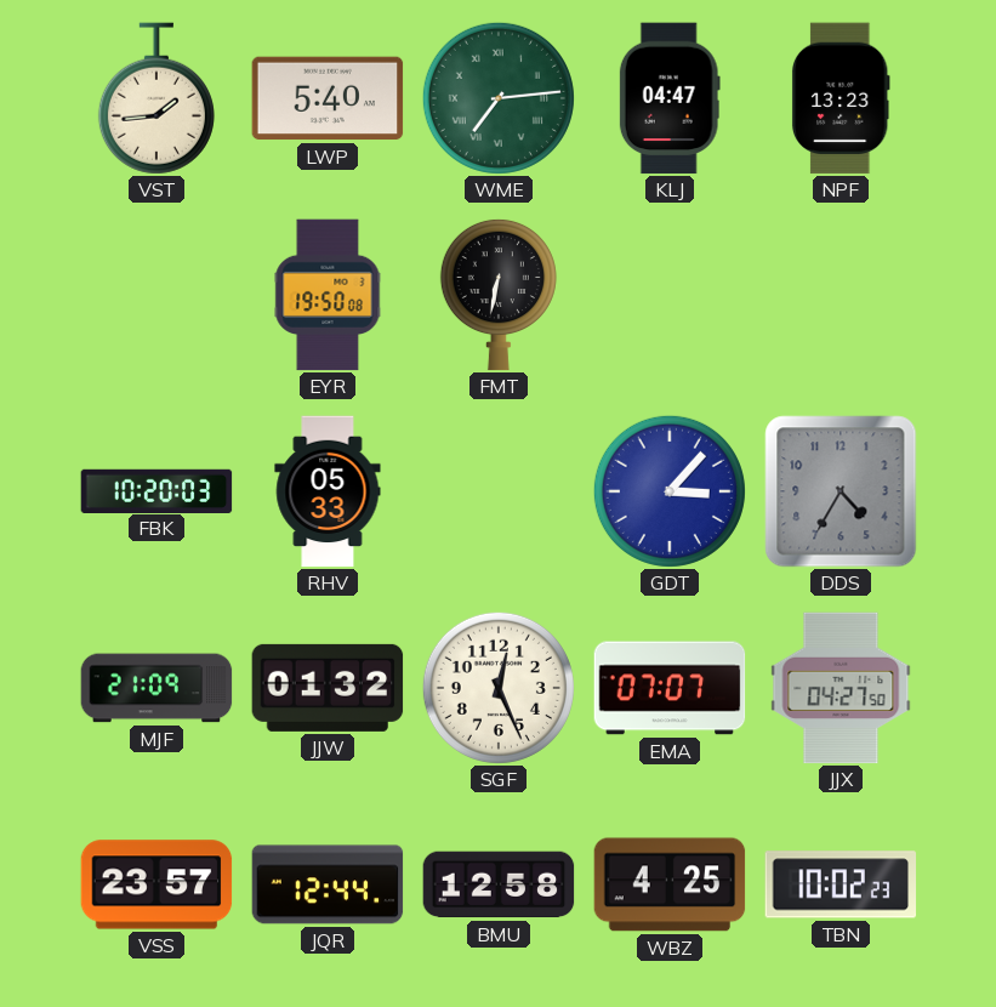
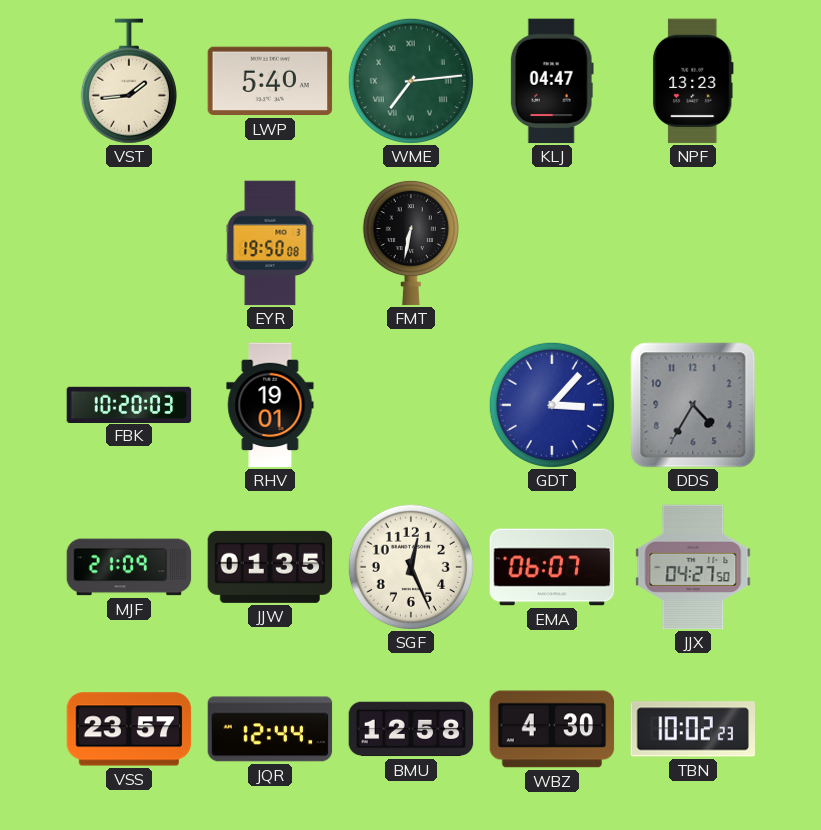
RHV: 05:33 -> 19:01 (270, 405)
JJW: 01:32 -> 01:35 (270, 567)
EMA: 07:07 -> 06:07 (552, 567)
WBZ: 4:25 -> 4:30 (552, 729)
